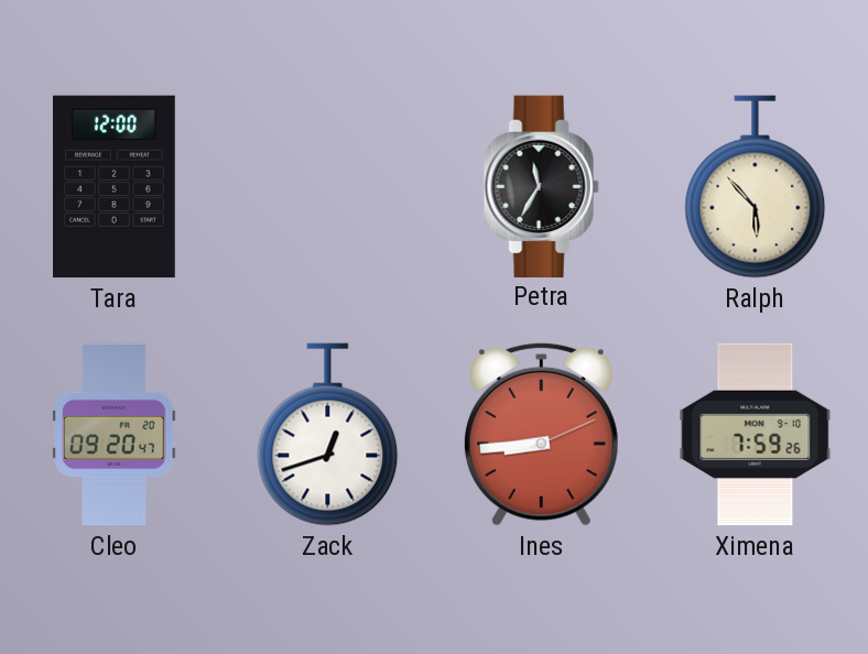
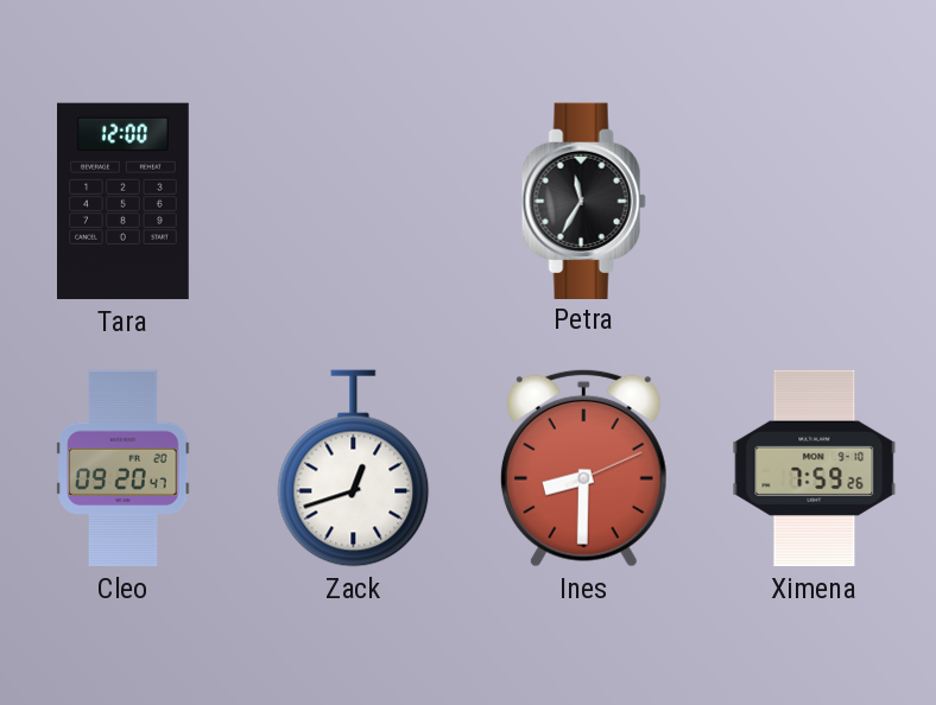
Ralph: 5:53 -> none (756, 187)
Ines: 8:44 -> 8:30 (583, 468)
